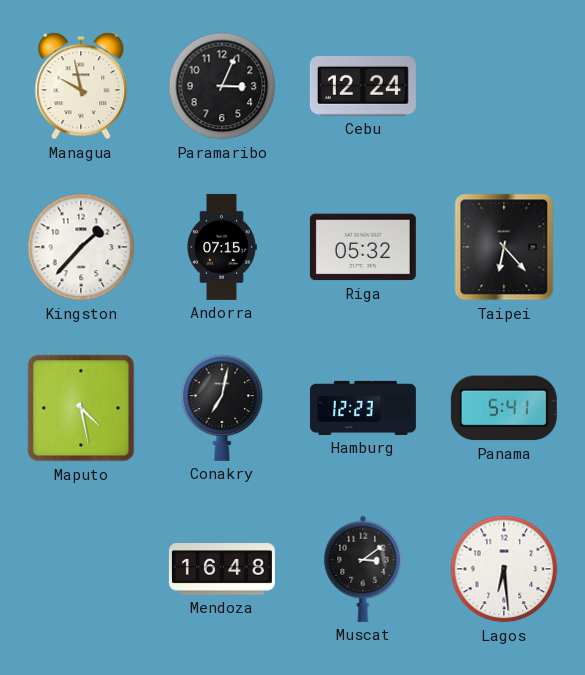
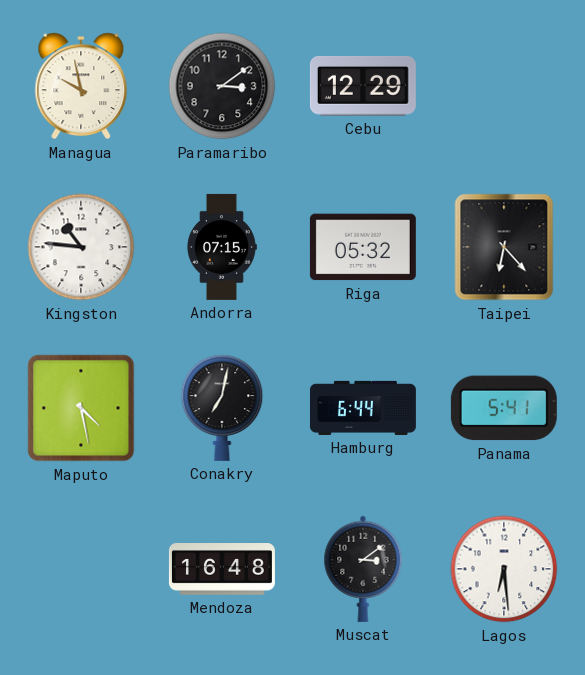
Paramaribo: 3:04 -> 3:09 (222, 86)
Cebu: 12:24 -> 12:29 (363, 86)
Kingston: 1:37 -> 10:46 (81, 247)
Hamburg: 12:23 -> 6:44 (363, 408)
